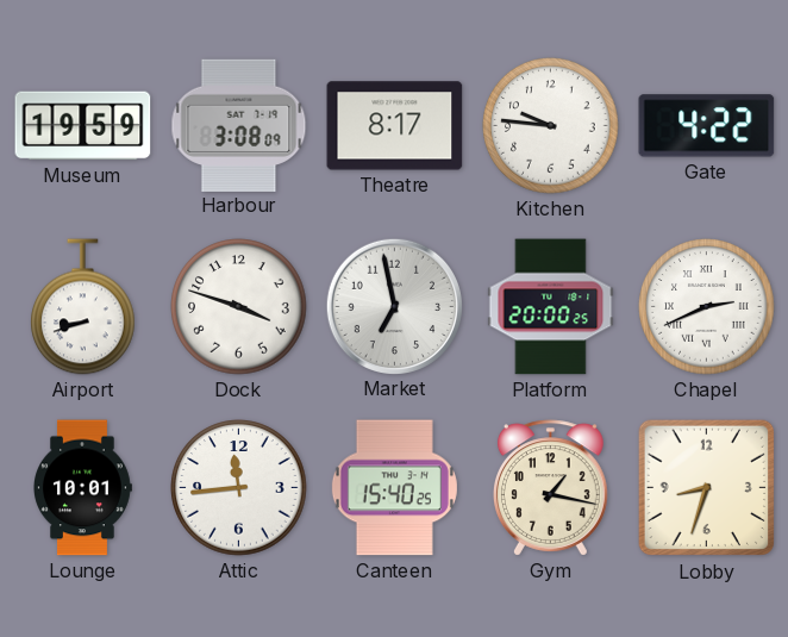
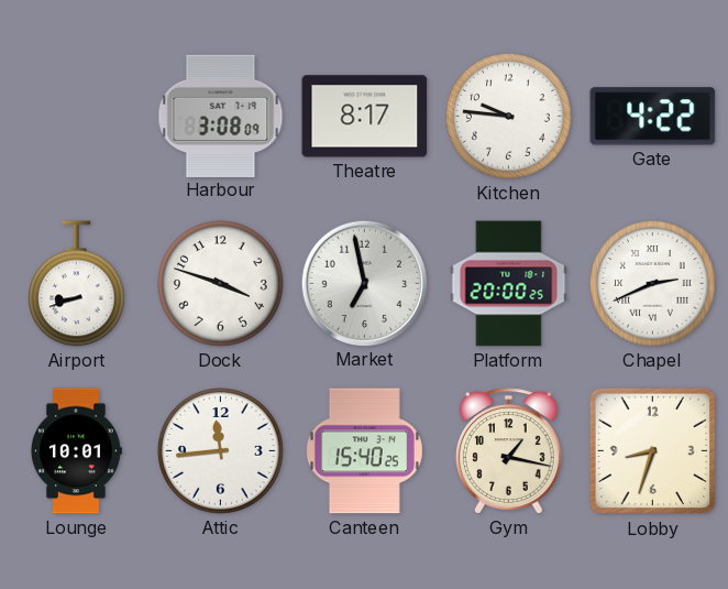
Museum: 19:59 -> none (83, 126)
